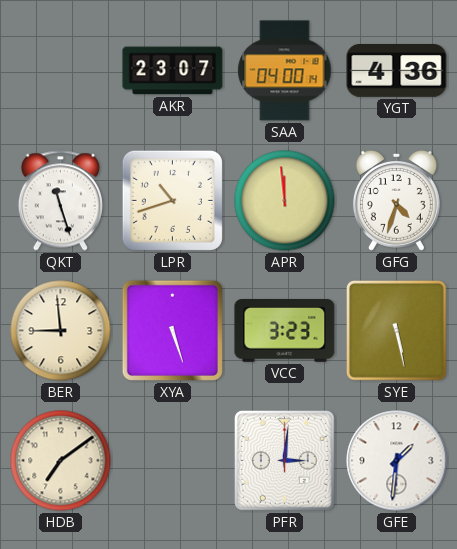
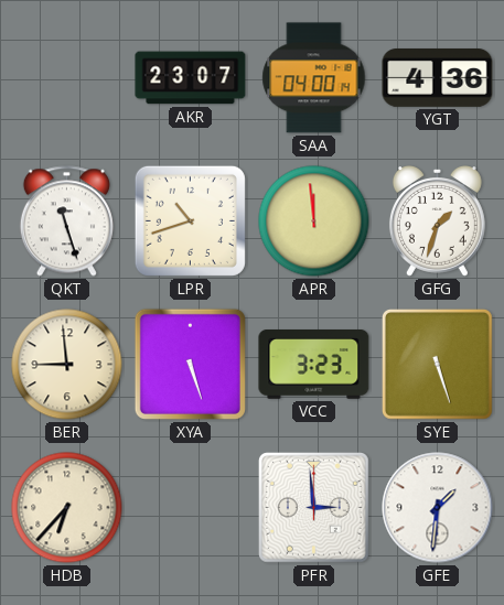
GFG: 4:33 -> 1:33 (437, 222)
SYE: 5:28 -> 5:27 (437, 364)
HDB: 7:09 -> 6:37 (67, 508)
PFR: 3:01 -> 2:59 (313, 507)
